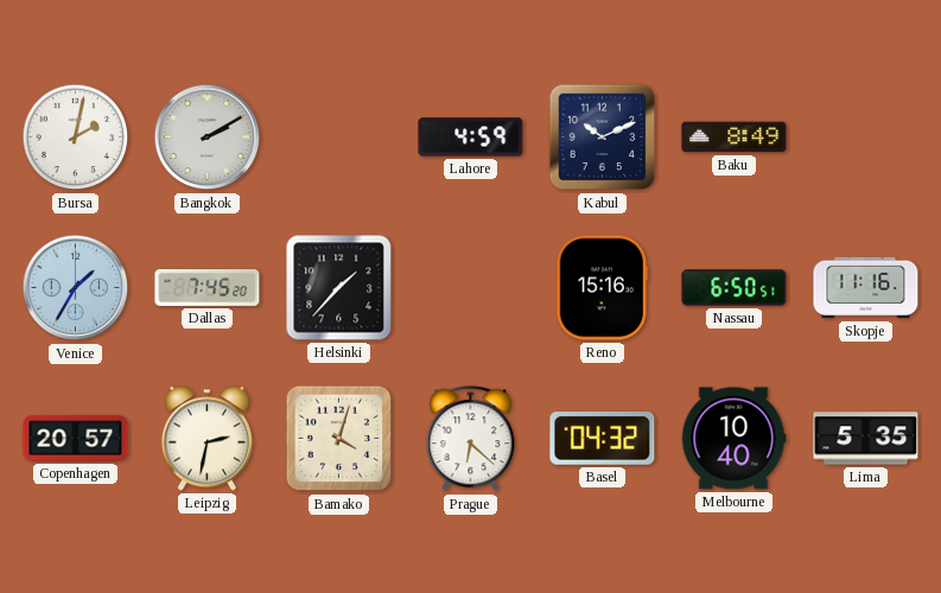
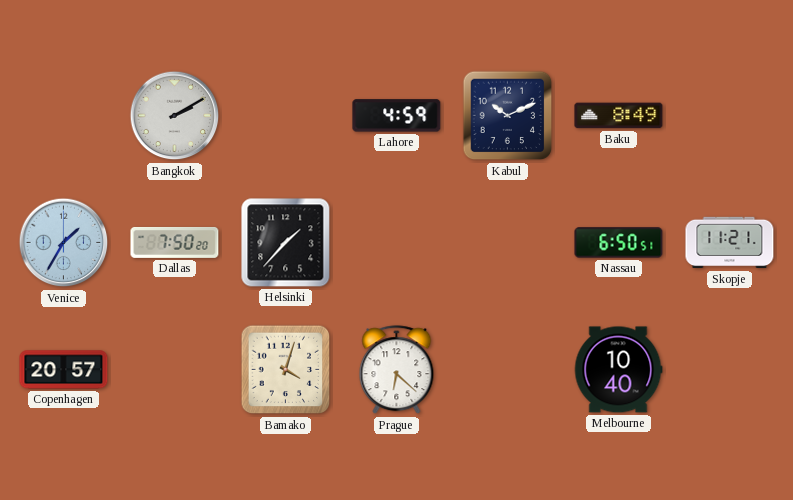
Bursa: 2:02 -> none (76, 138)
Dallas: 7:45 -> 7:50 (175, 242)
Reno: 15:16 -> none (603, 288)
Skopje: 11:16 -> 11:21 (730, 243)
Leipzig: 2:32 -> none (206, 439)
Basel: 04:32 -> none (603, 439)
Lima: 5:35 -> none (866, 439)
